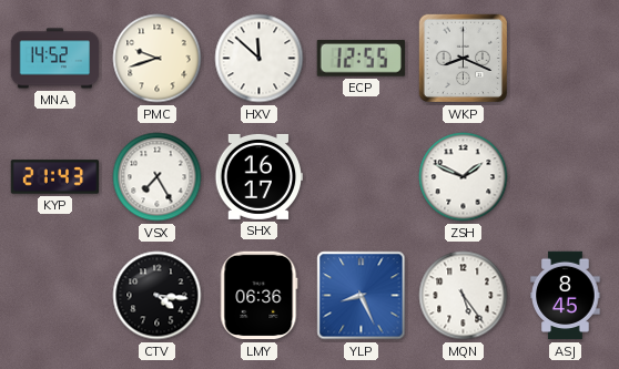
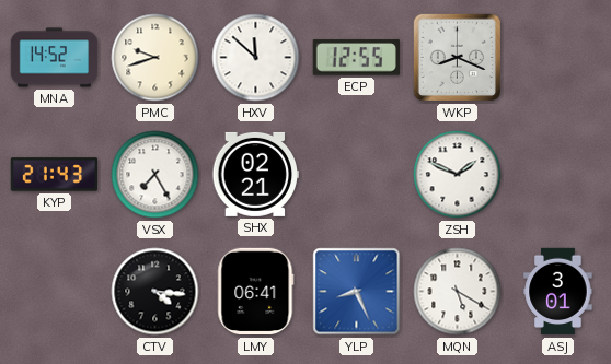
SHX: 16:17 -> 02:21 (256, 174)
LMY: 06:36 -> 06:41 (256, 292)
MQN: 5:24 -> 5:20 (458, 292)
ASJ: 8:45 -> 3:01 (558, 292)
